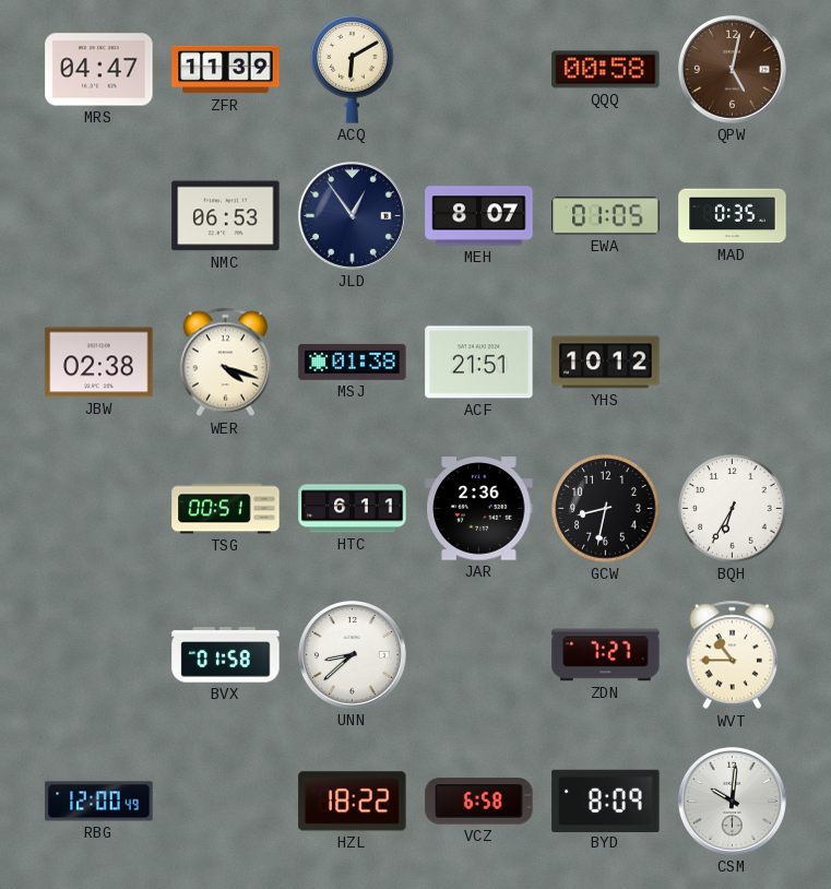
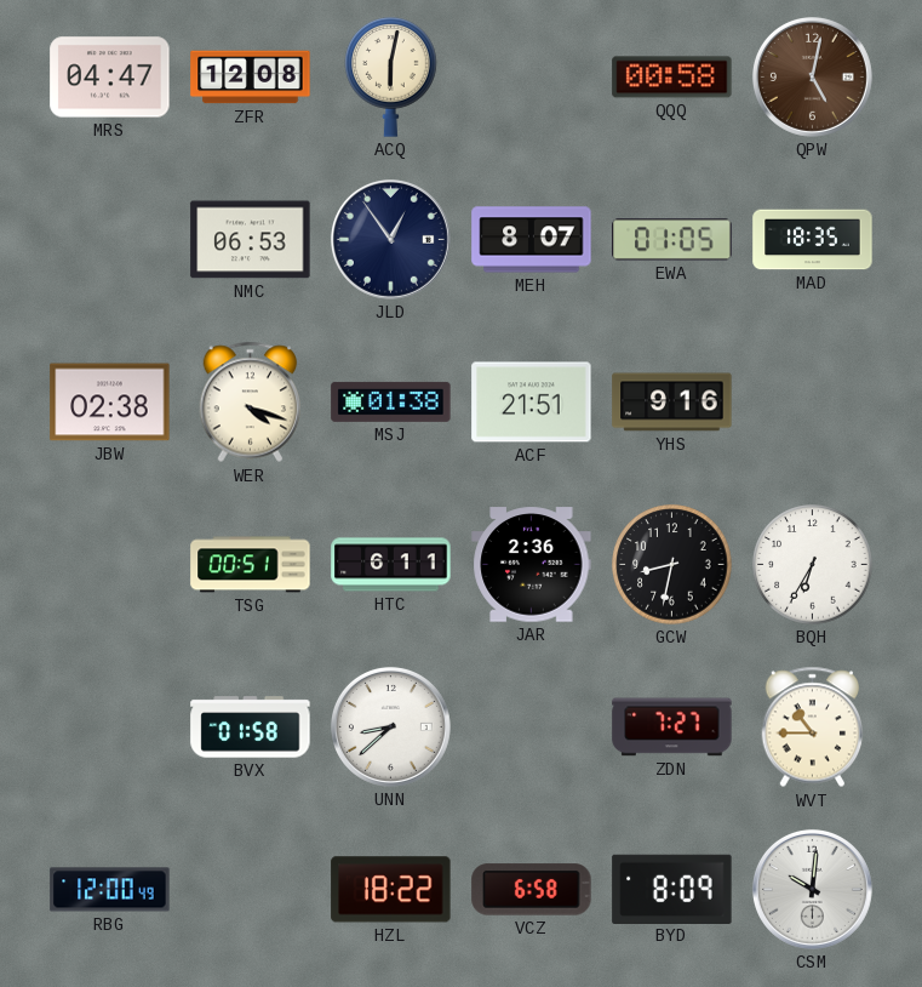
ZFR: 11:39 -> 12:08 (251, 78)
ACQ: 6:10 -> 6:02 (391, 78)
MAD: 0:35 -> 18:35 (813, 240)
YHS: 10:12 -> 9:16 (672, 403)
